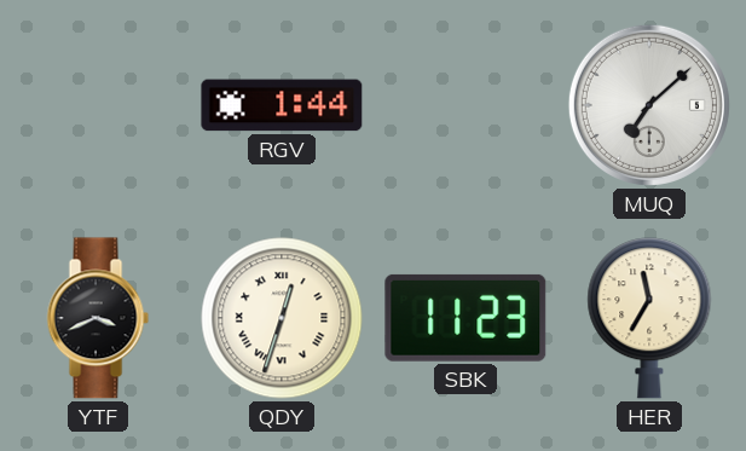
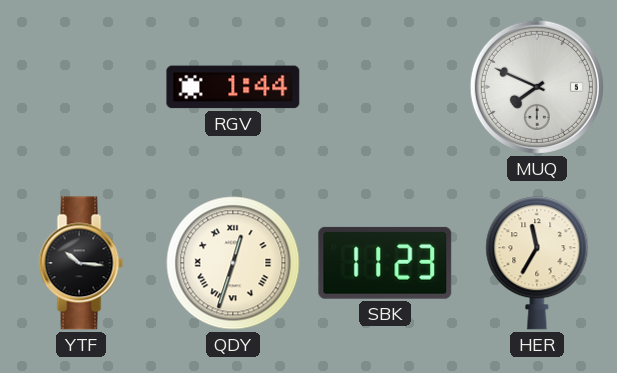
MUQ: 7:08 -> 7:49 (537, 87)
YTF: 3:41 -> 10:16 (81, 263)
